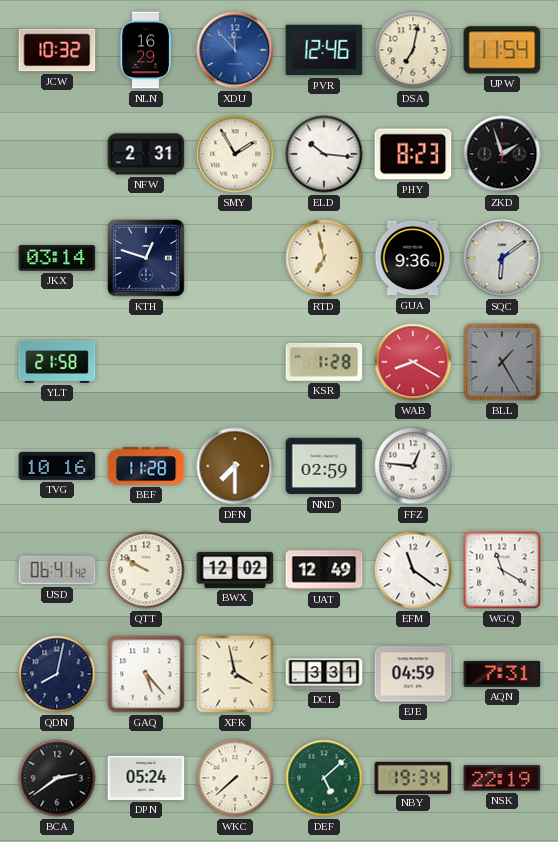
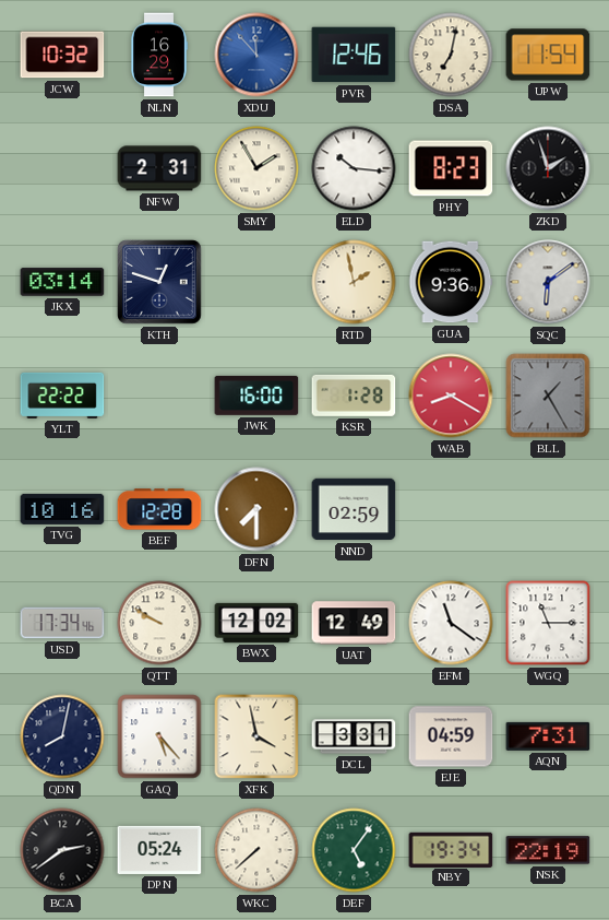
RTD: 6:58 -> 1:58 (354, 282)
YLT: 21:58 -> 22:22 (62, 396)
JWK: none -> 16:00 (256, 396)
BEF: 11:28 -> 12:28 (159, 509)
FFZ: 12:46 -> none (413, 466)
USD: 06:41 -> 17:34 (62, 623)
WGQ: 11:20 -> 11:15 (548, 623)
DEF: 5:08 -> 5:06 (354, 850)
